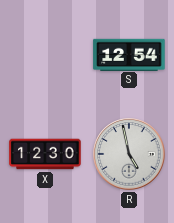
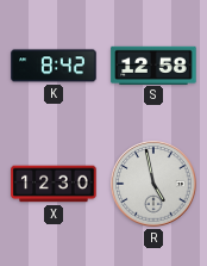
K: none -> 8:42 (54, 66)
S: 12:54 -> 12:58 (153, 64)
